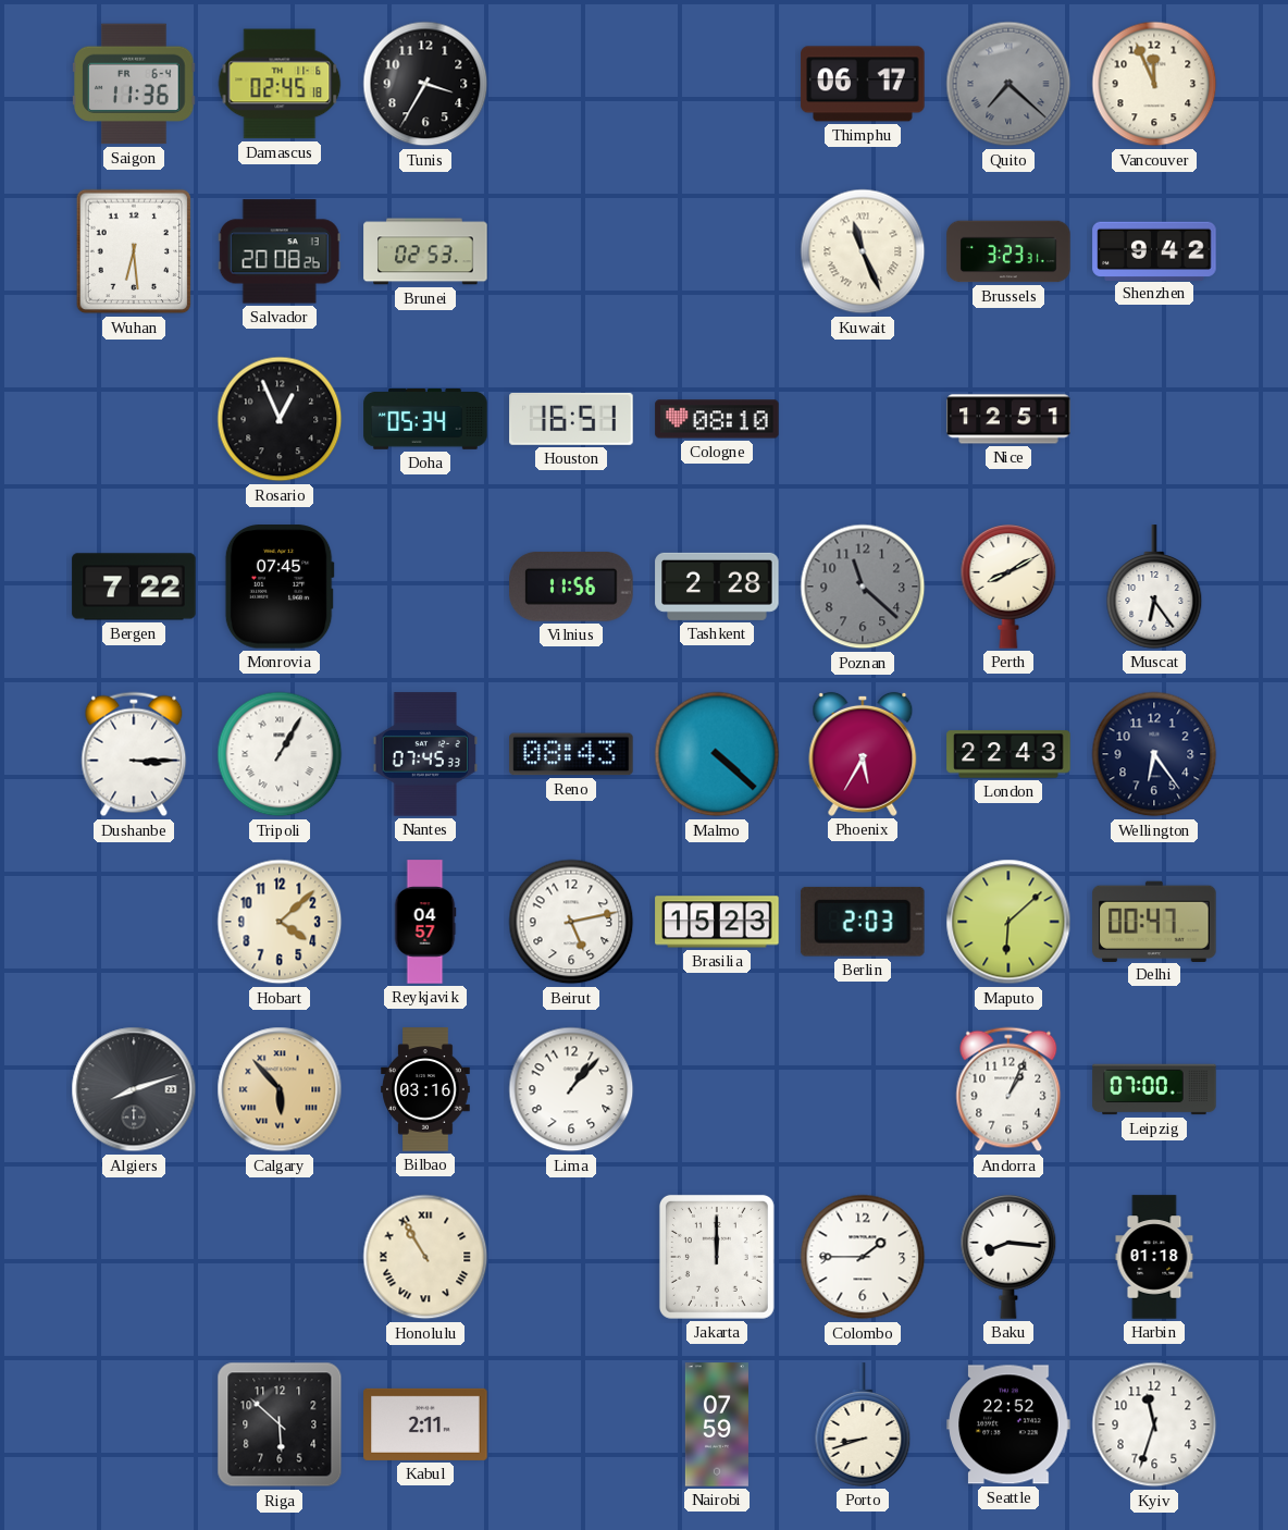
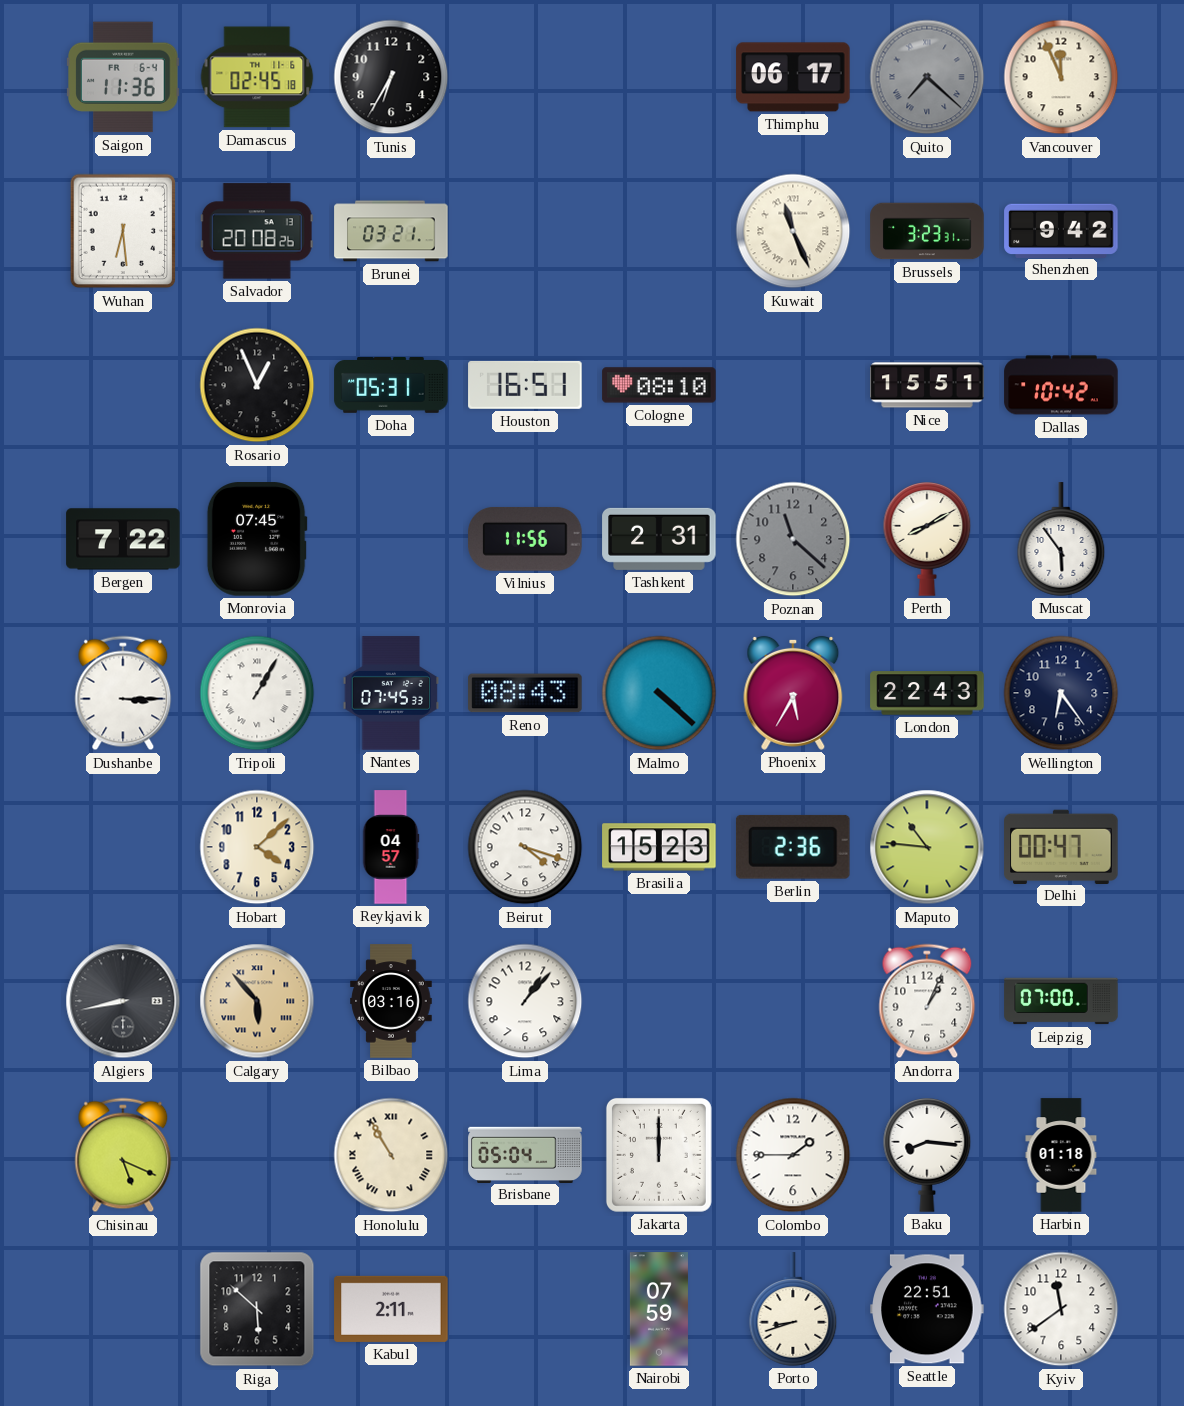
Tunis: 3:35 -> 6:35 (391, 77)
Brunei: 02:53 -> 03:21 (391, 231)
Doha: 05:34 -> 05:31 (391, 385)
Nice: 12:51 -> 15:51 (927, 385)
Dallas: none -> 10:42 (1061, 385)
Tashkent: 2:28 -> 2:31 (659, 539)
Muscat: 6:24 -> 5:54 (1061, 539)
Beirut: 5:13 -> 4:18 (525, 847)
Berlin: 2:03 -> 2:36 (793, 847)
Maputo: 6:08 -> 10:46 (927, 847)
Algiers: 8:12 -> 8:43 (123, 1001)
Chisinau: none -> 5:19 (123, 1155)
Brisbane: none -> 05:04 (525, 1154)
Seattle: 22:52 -> 22:51 (927, 1309)
Kyiv: 11:33 -> 11:39 (1061, 1309)
